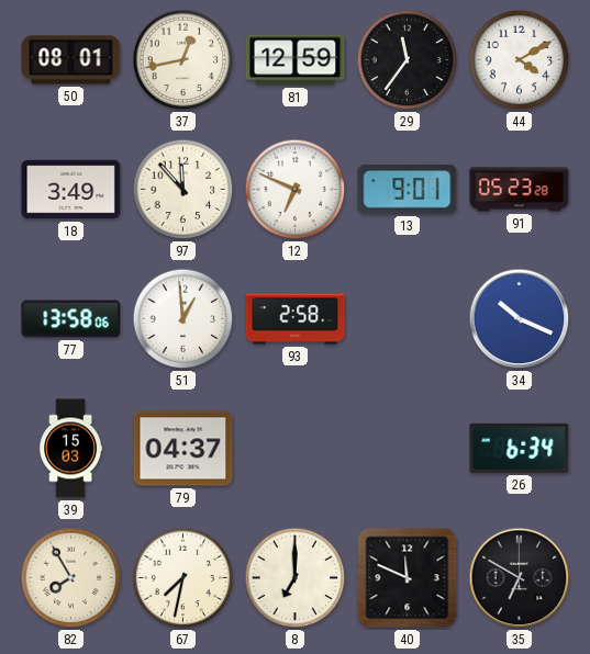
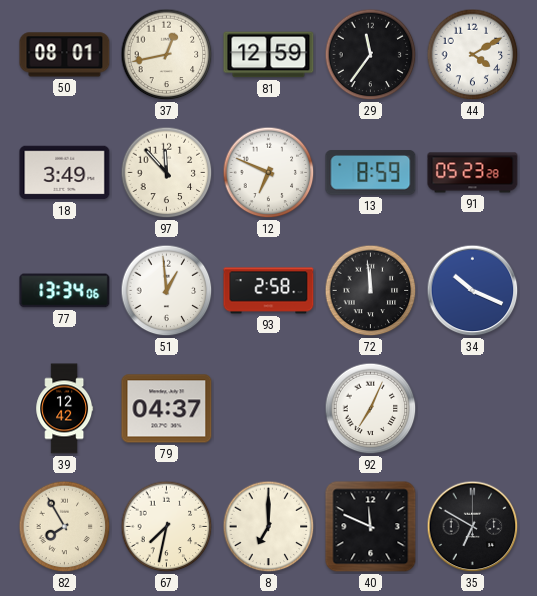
13: 9:01 -> 8:59 (371, 173)
77: 13:58 -> 13:34 (65, 291)
72: none -> 11:59 (371, 291)
39: 15:03 -> 12:42 (65, 409)
92: none -> 7:04 (371, 409)
26: 6:34 -> none (520, 448)
